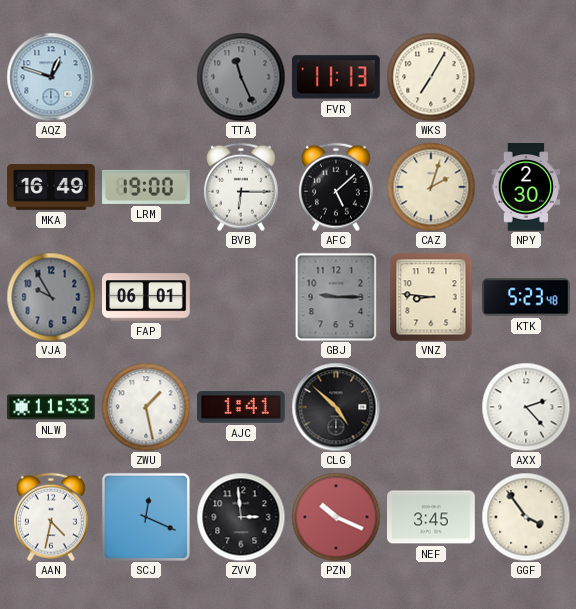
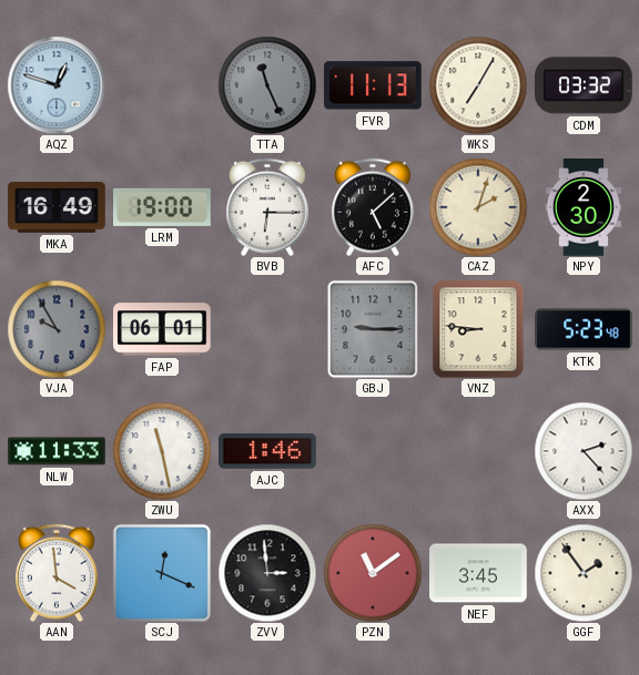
CDM: none -> 03:32 (585, 85)
ZWU: 1:28 -> 11:28 (162, 451)
AJC: 1:41 -> 1:46 (268, 451)
CLG: 4:52 -> none (336, 407)
AAN: 4:32 -> 3:59 (57, 573)
PZN: 10:19 -> 11:09 (373, 573)
GGF: 3:54 -> 1:54 (584, 573)
